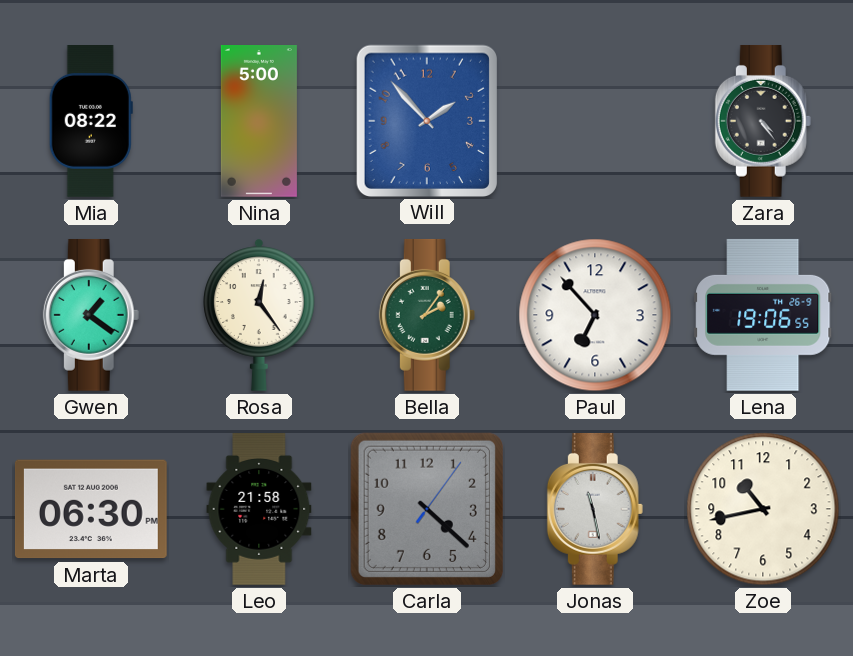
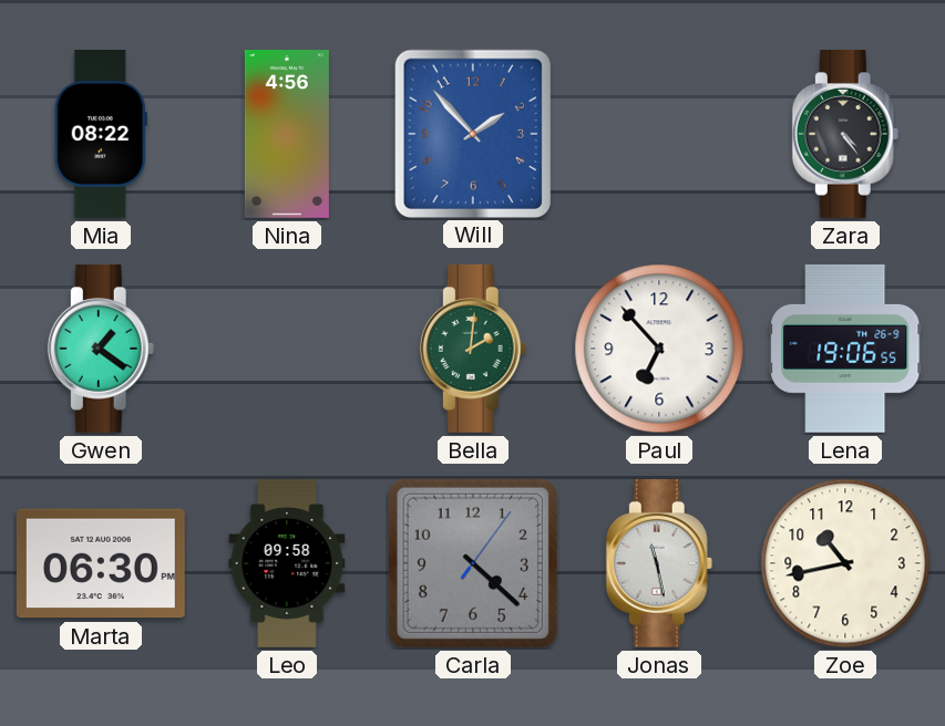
Nina: 5:00 -> 4:56 (287, 135)
Rosa: 12:24 -> none (260, 315)
Bella: 2:06 -> 2:01 (473, 349)
Leo: 21:58 -> 09:58 (287, 564)
